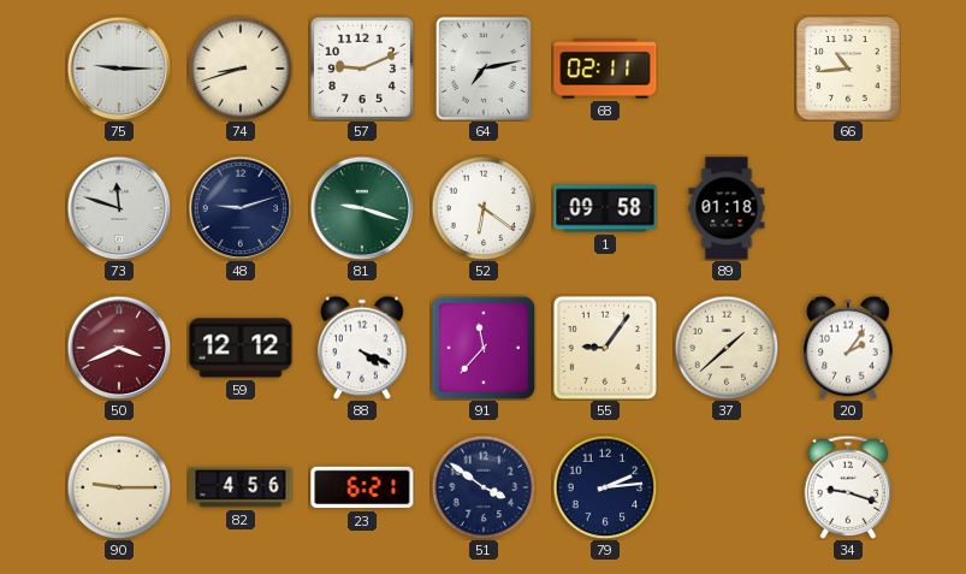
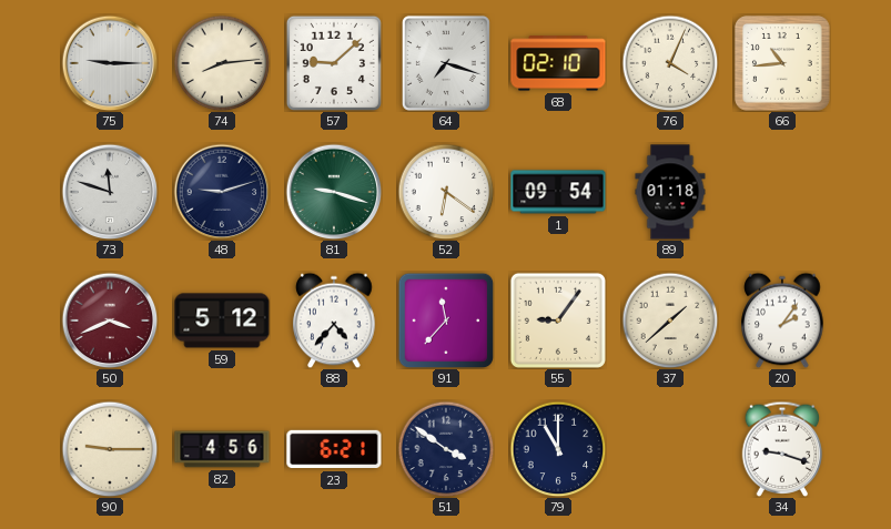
74: 8:42 -> 8:14 (222, 63)
57: 9:11 -> 9:08 (334, 63)
64: 7:13 -> 7:18 (446, 63)
68: 02:11 -> 02:10 (558, 63)
76: none -> 4:04 (670, 63)
1: 09:58 -> 09:54 (558, 192)
59: 12:12 -> 5:12 (222, 321)
88: 4:19 -> 4:37 (334, 321)
79: 2:14 -> 11:00 (558, 449)
